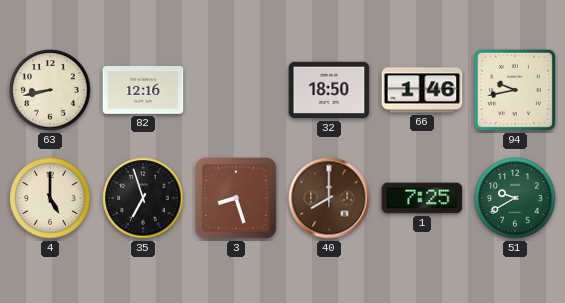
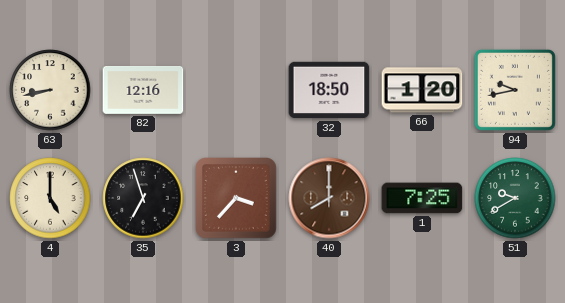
66: 1:46 -> 1:20 (422, 90)
3: 8:27 -> 3:37 (237, 199)
